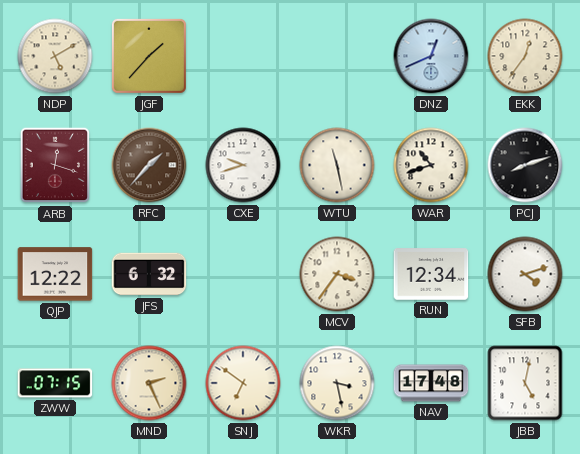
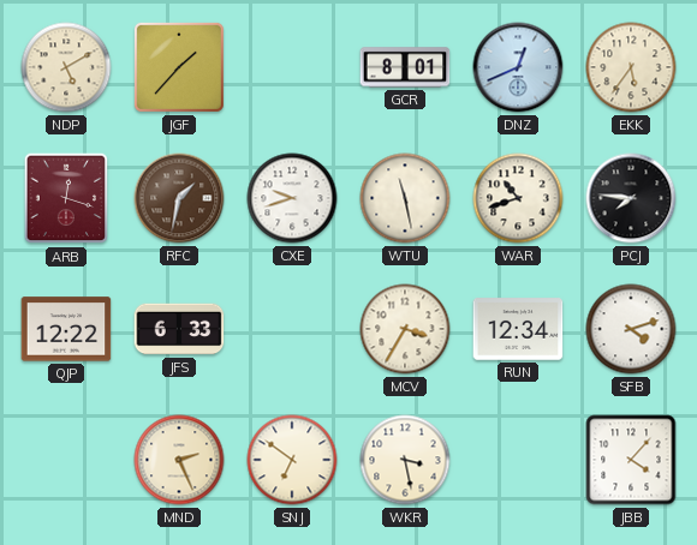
GCR: none -> 8:01 (405, 67)
EKK: 12:36 -> 5:36 (631, 67)
RFC: 1:37 -> 1:32 (179, 198)
PCJ: 8:12 -> 7:46 (631, 198)
JFS: 6:32 -> 6:33 (179, 329)
MCV: 3:36 -> 3:35 (405, 329)
ZWW: 07:15 -> none (55, 383)
NAV: 17:48 -> none (431, 383)
JBB: 5:02 -> 4:07 (631, 460)
